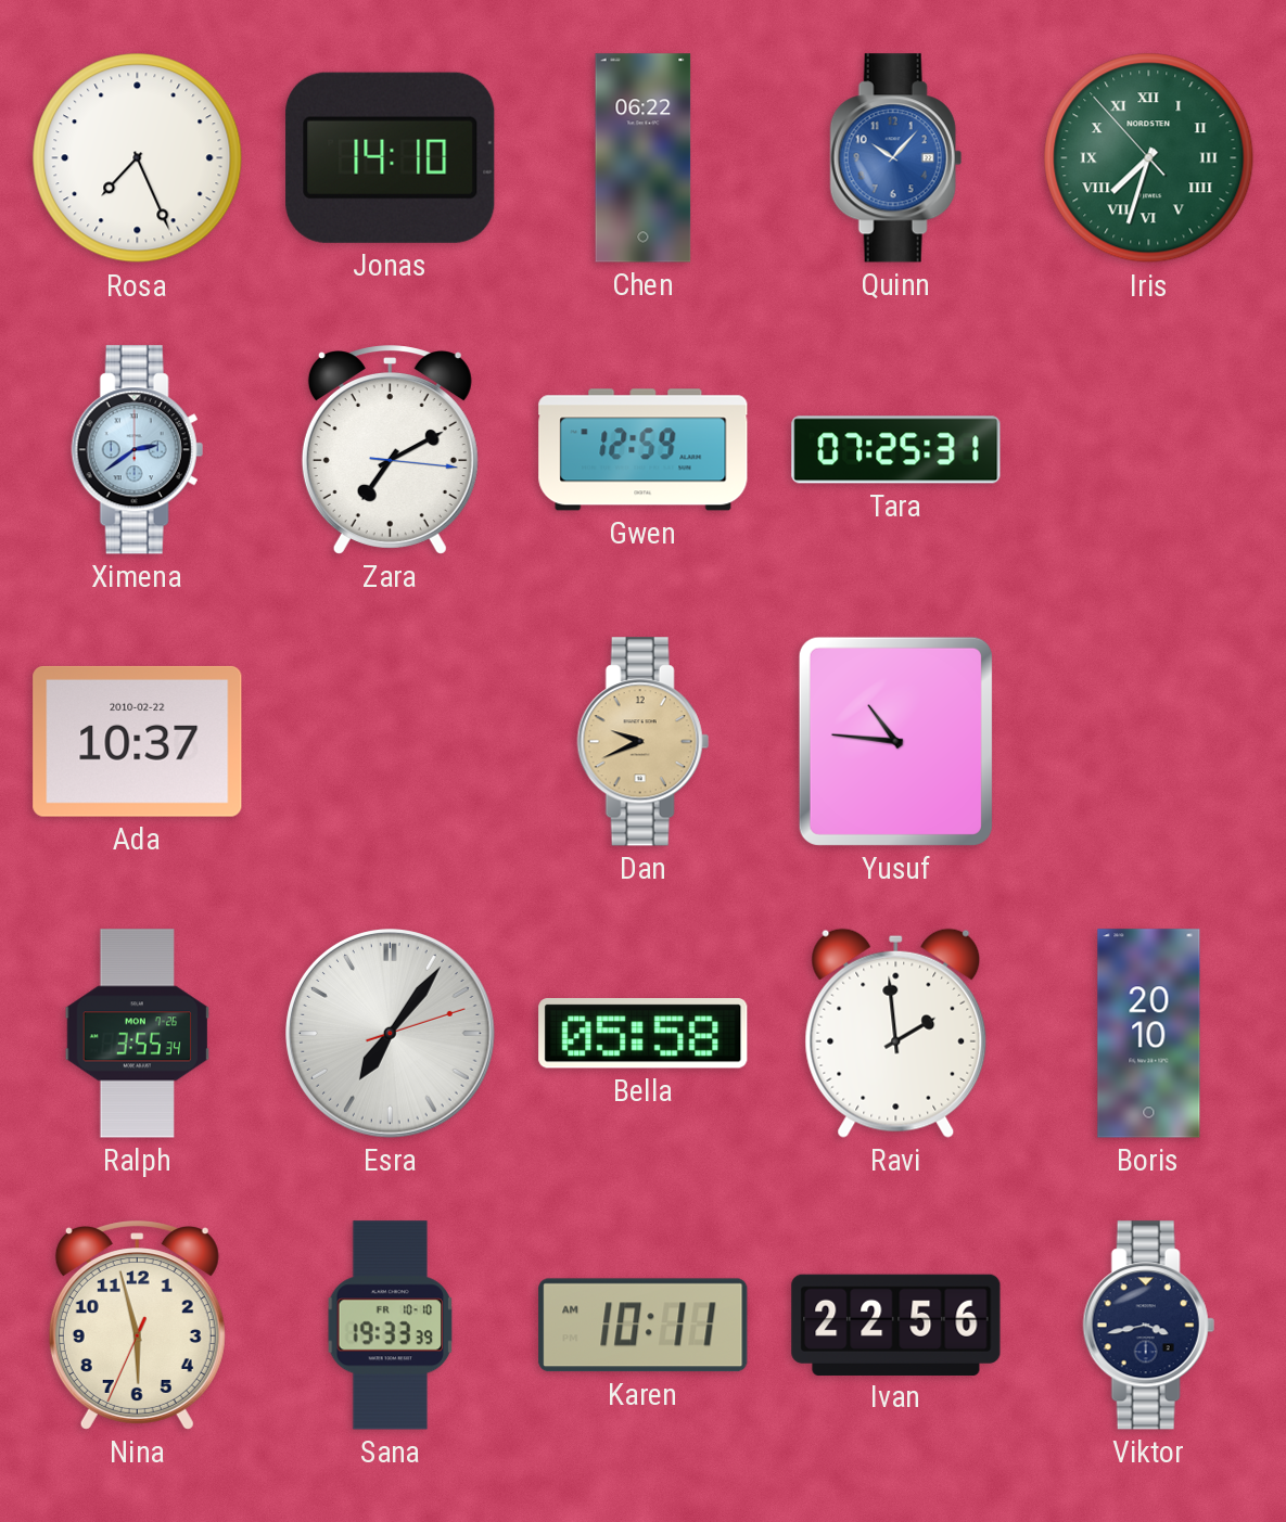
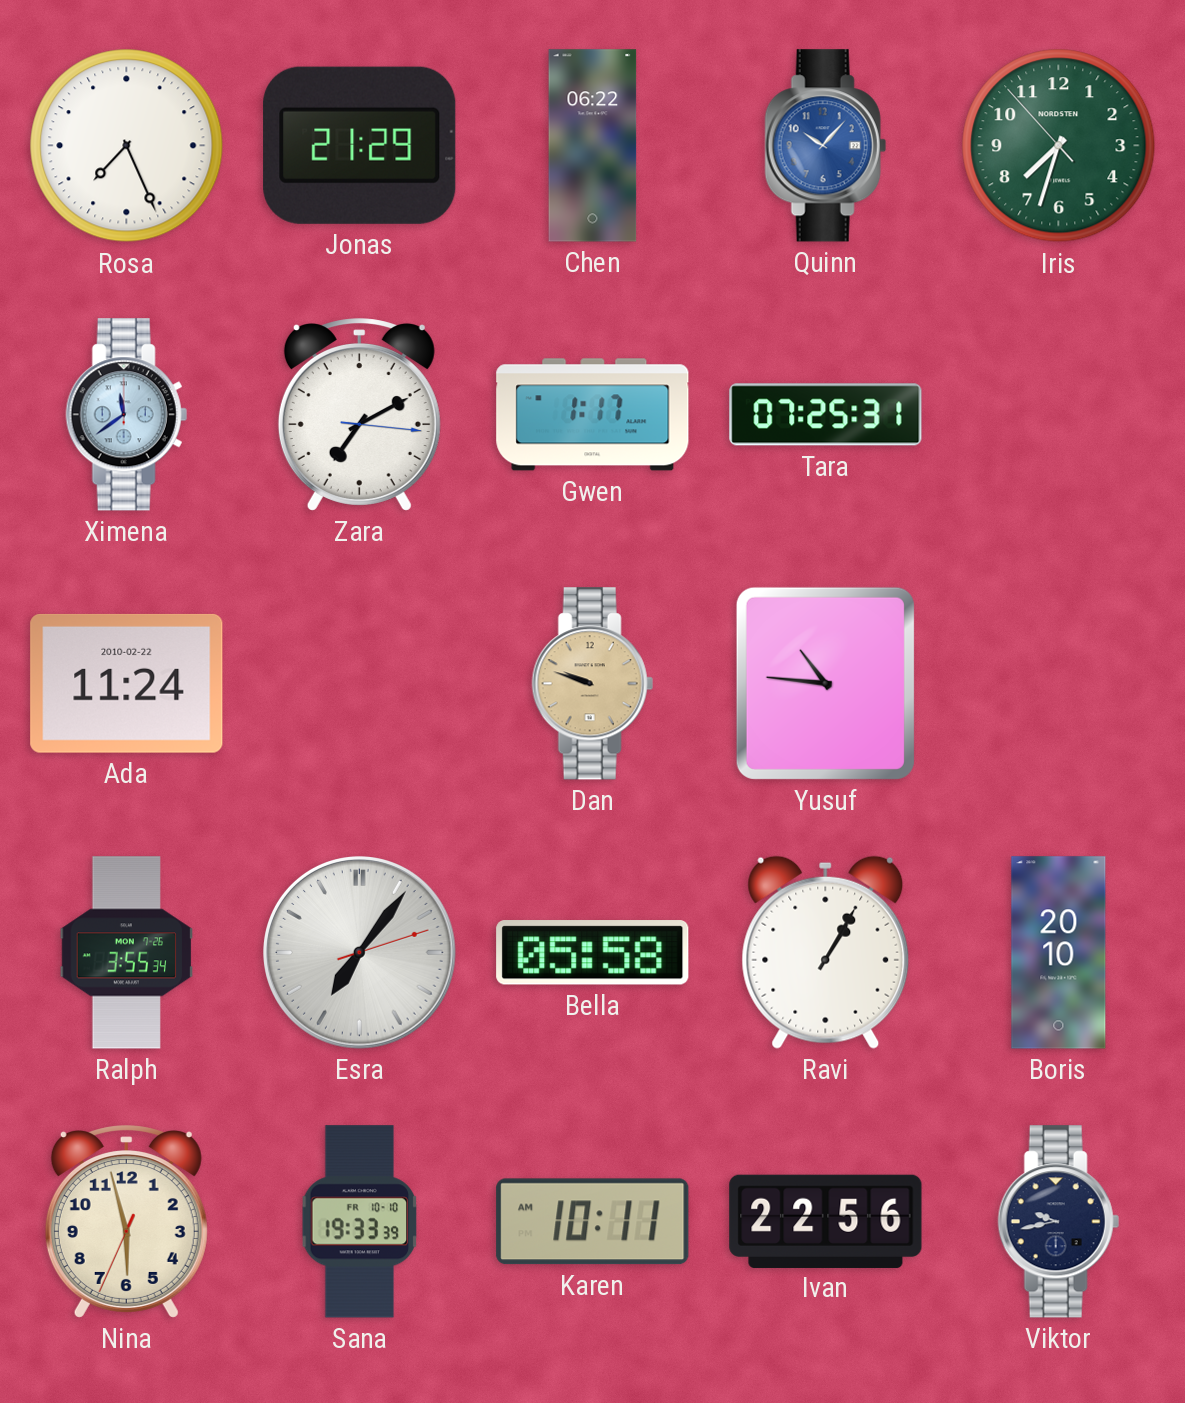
Jonas: 14:10 -> 21:29 (360, 145)
Iris numerals: Roman -> Arabic (1059, 146)
Ximena: 2:39 -> 11:39 (126, 415)
Gwen: 12:59 -> 1:17 (593, 415)
Ada: 10:37 -> 11:24 (127, 683)
Dan: 9:41 -> 9:48 (592, 684)
Ravi: 1:59 -> 1:05 (826, 952)
Viktor: 3:43 -> 9:43 (1058, 1222)
